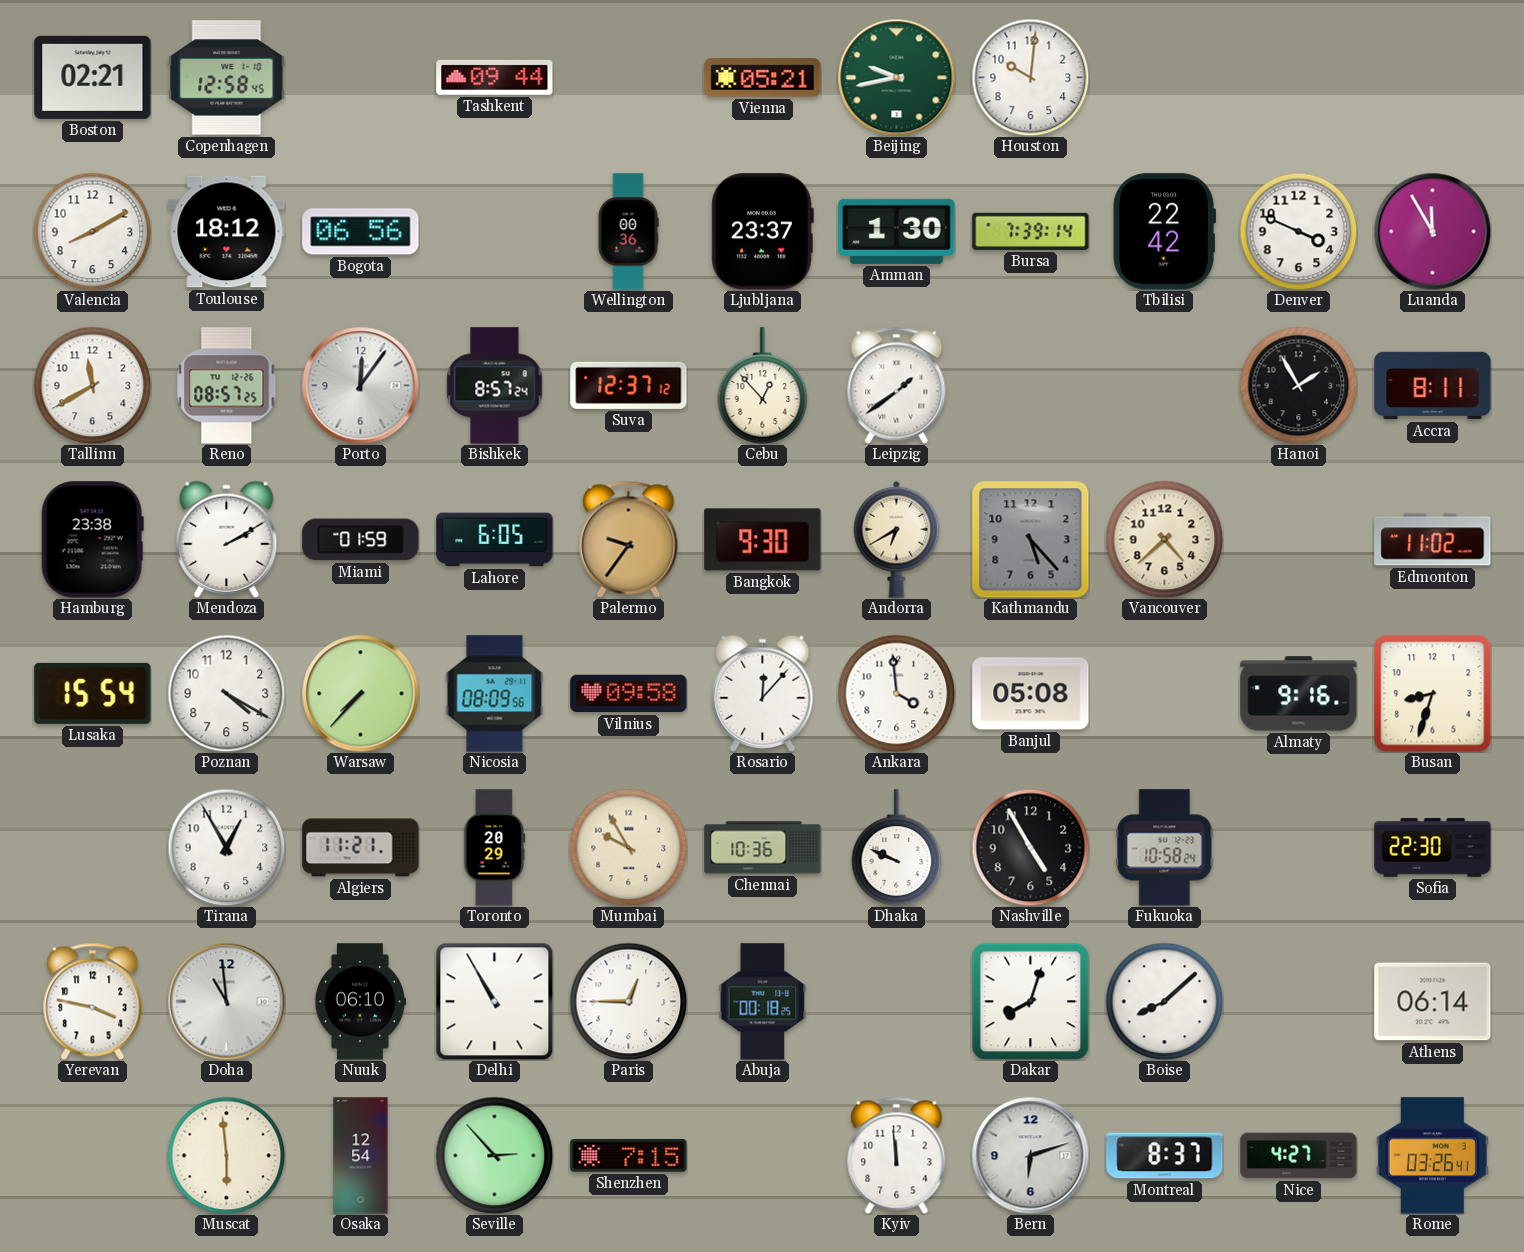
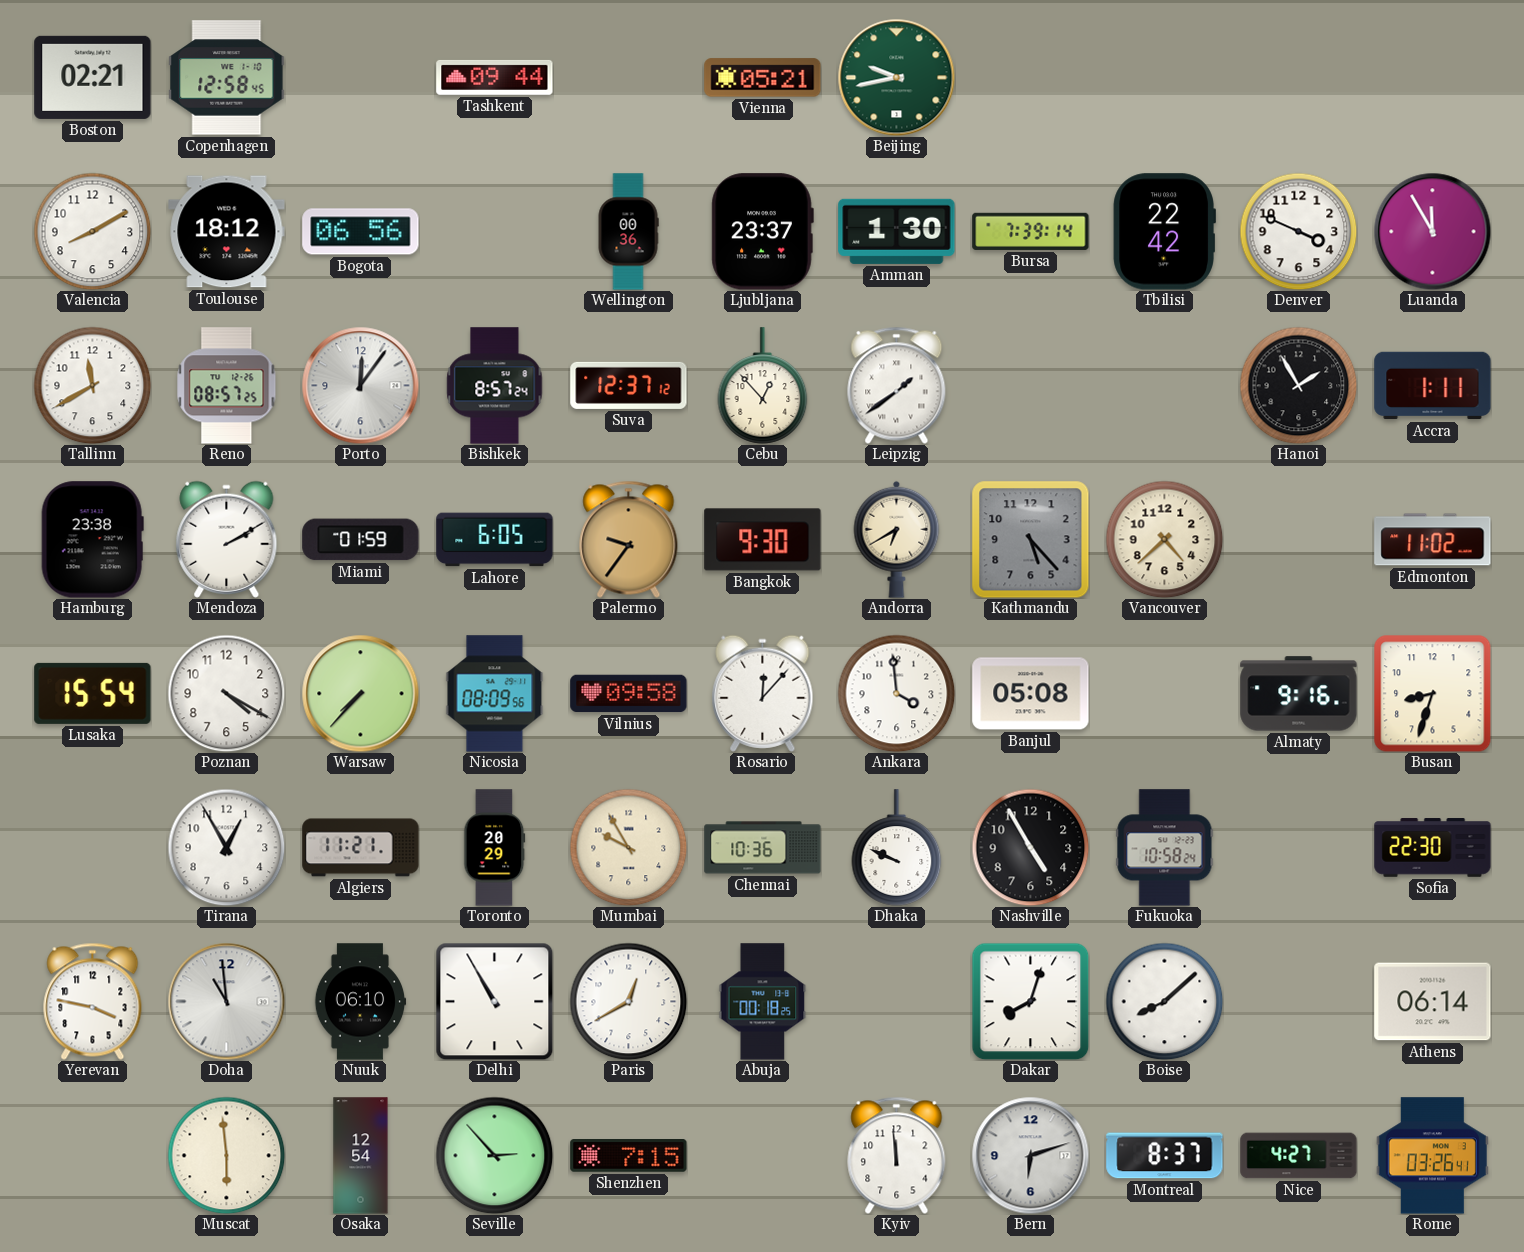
Houston: 10:01 -> none (1030, 77)
Accra: 8:11 -> 1:11 (1433, 386)
Paris: 12:45 -> 12:40 (628, 1001)
